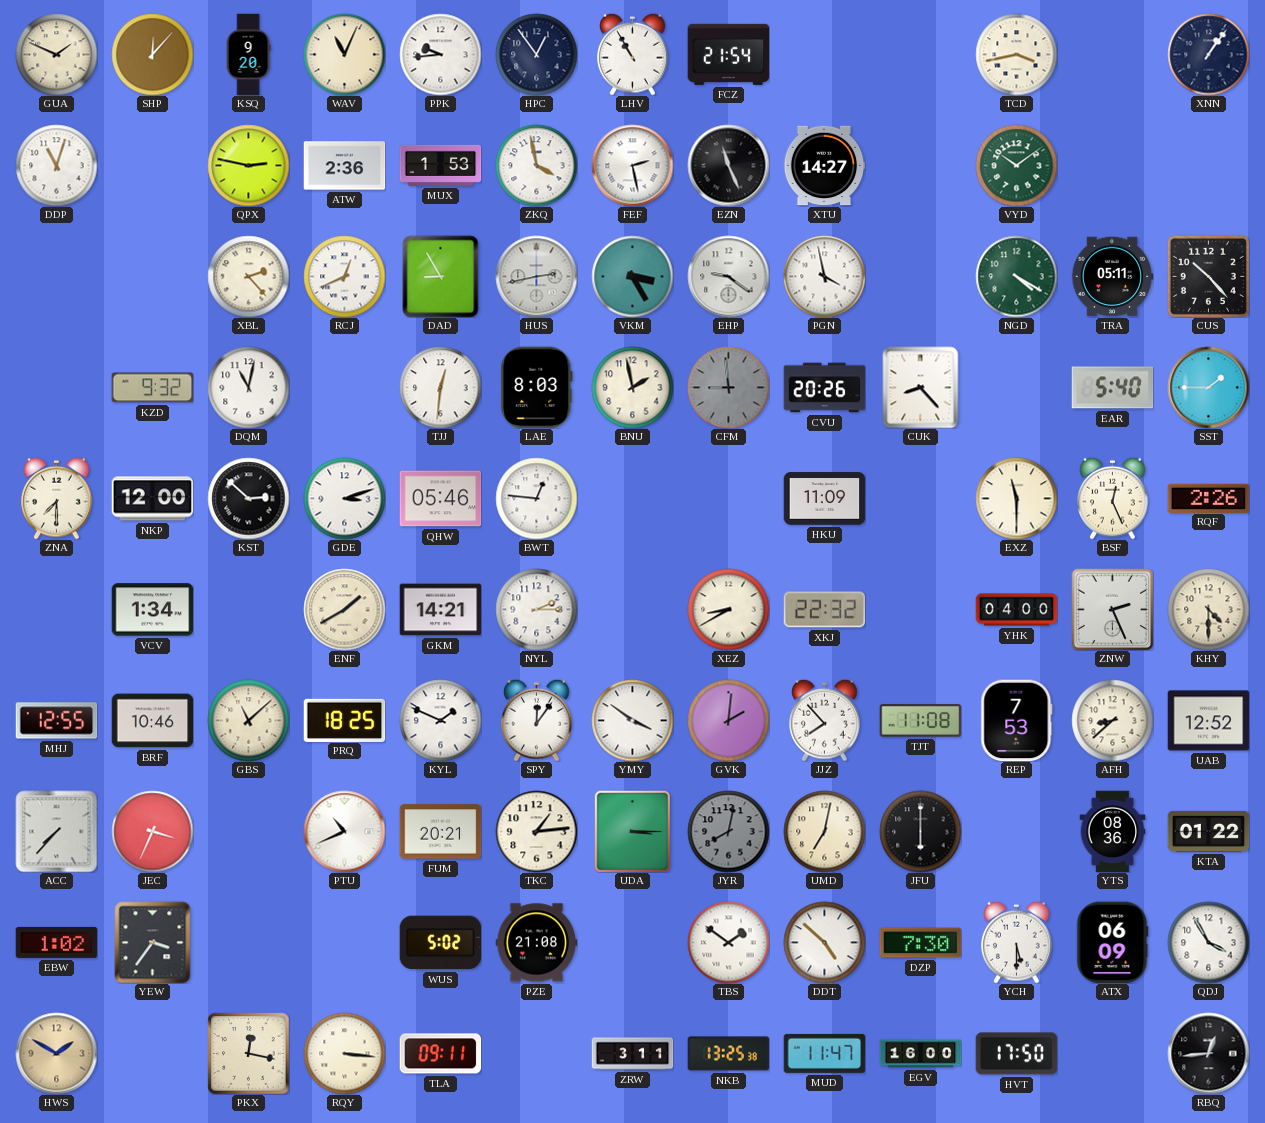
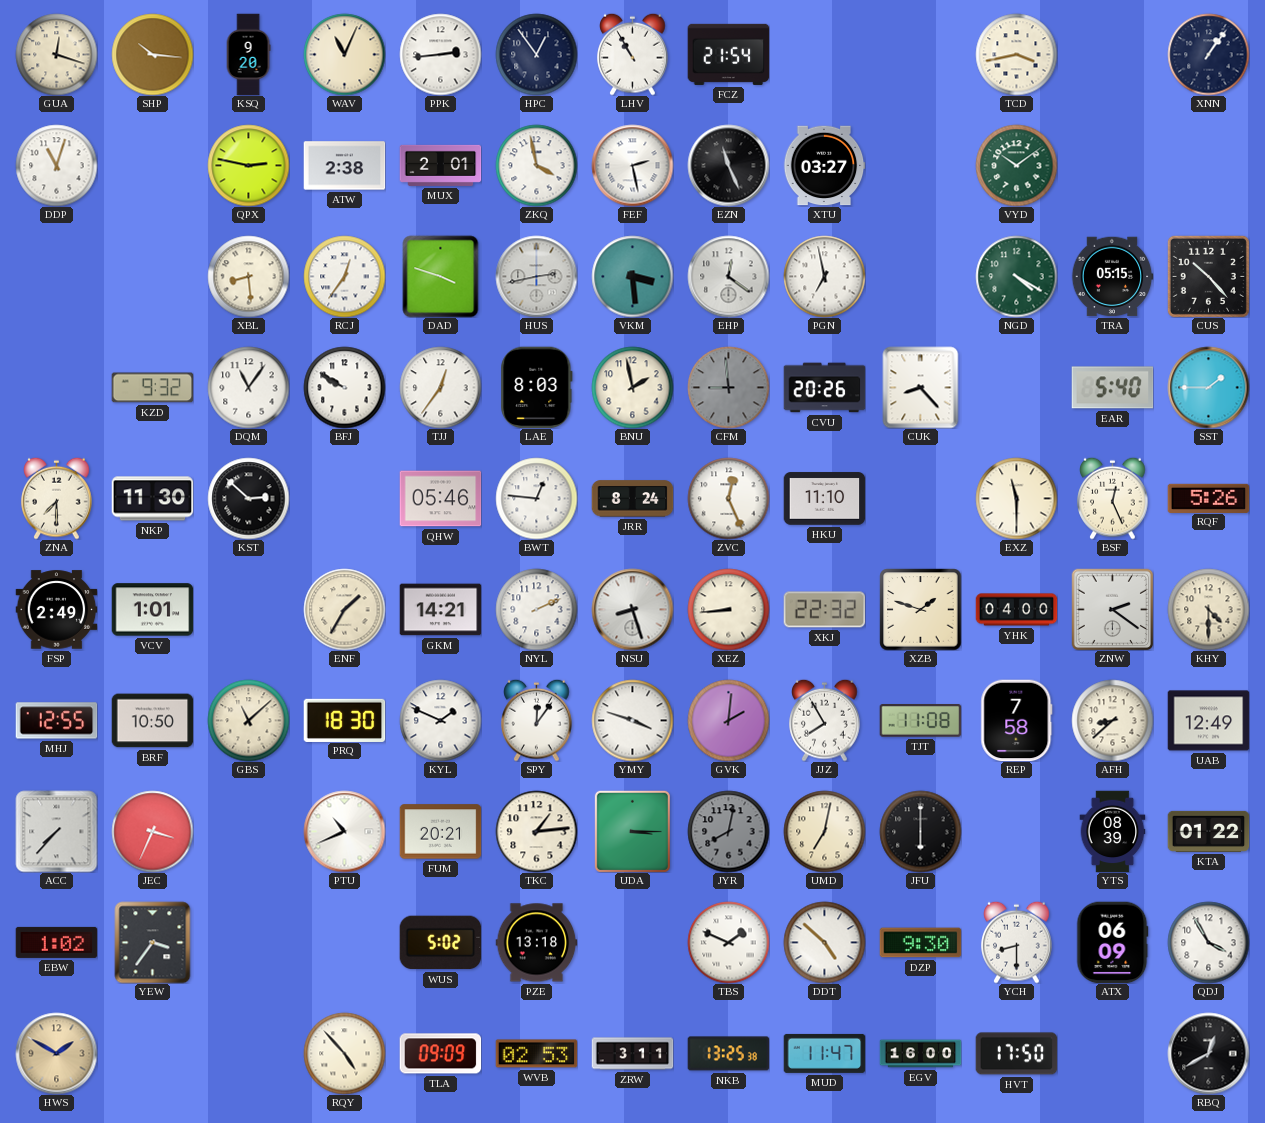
GUA: 1:49 -> 12:18 (56, 54)
SHP: 12:07 -> 10:16 (152, 54)
PPK: 9:44 -> 2:44 (440, 54)
ATW: 2:36 -> 2:38 (344, 166)
MUX: 1:53 -> 2:01 (440, 165)
XTU: 14:27 -> 03:27 (824, 166)
XBL: 2:23 -> 8:29 (248, 276)
RCJ: 12:41 -> 12:36 (344, 276)
DAD: 8:55 -> 3:48 (441, 276)
VKM: 3:25 -> 3:29 (632, 276)
EHP: 9:21 -> 12:21 (728, 276)
PGN: 3:58 -> 6:58 (824, 276)
TRA: 05:11 -> 05:15 (1112, 277)
DQM: 11:02 -> 11:06 (248, 387)
BFJ: none -> 9:50 (344, 387)
TJJ: 12:31 -> 12:36 (440, 387)
NKP: 12:00 -> 11:30 (152, 499)
GDE: 3:12 -> none (344, 498)
JRR: none -> 8:24 (632, 499)
ZVC: none -> 12:26 (728, 498)
HKU: 11:09 -> 11:10 (824, 499)
RQF: 2:26 -> 5:26 (1208, 498)
FSP: none -> 2:49 (56, 610)
VCV: 1:34 -> 1:01 (152, 610)
ENF: 1:40 -> 1:35 (344, 609)
NYL: 2:15 -> 2:11 (536, 609)
NSU: none -> 8:27 (632, 609)
XEZ: 8:40 -> 8:44 (728, 609)
XZB: none -> 1:48 (920, 609)
ZNW: 2:26 -> 2:21 (1112, 609)
BRF: 10:46 -> 10:50 (152, 721)
PRQ: 18:25 -> 18:30 (344, 720)
YMY: 3:51 -> 3:48 (632, 720)
JJZ: 7:53 -> 7:55 (825, 720)
REP: 7:53 -> 7:58 (1017, 720)
UAB: 12:52 -> 12:49 (1208, 721)
YTS: 08:36 -> 08:39 (1113, 831)
PZE: 21:08 -> 13:18 (536, 943)
TBS: 1:51 -> 1:49 (728, 942)
DZP: 7:30 -> 9:30 (920, 943)
YCH: 5:30 -> 8:30 (1017, 942)
PKX: 12:17 -> none (248, 1053)
RQY: 3:16 -> 4:53 (344, 1053)
TLA: 09:11 -> 09:09 (440, 1054)
WVB: none -> 02:53 (536, 1054)
RBQ: 12:44 -> 12:40 (1208, 1053)
